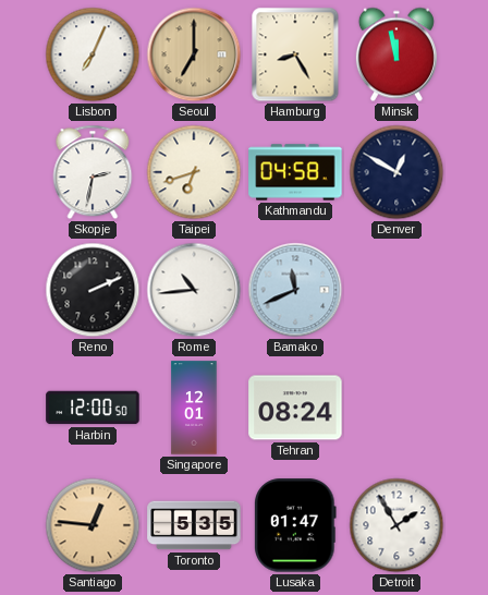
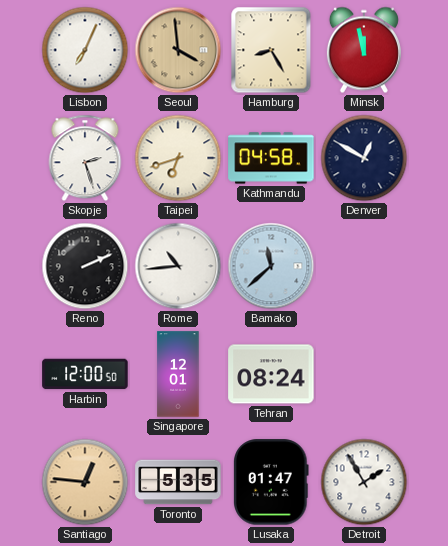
Seoul: 7:00 -> 3:59 (178, 50)
Skopje: 2:32 -> 2:27 (85, 158)
Bamako: 11:41 -> 11:38 (271, 266)
